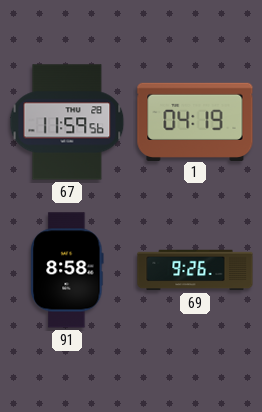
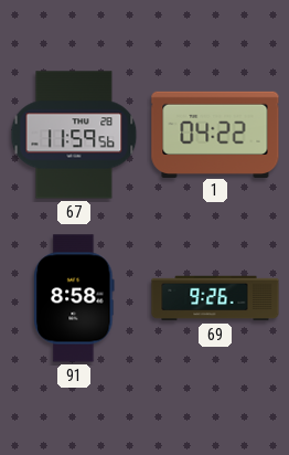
1: 04:19 -> 04:22 (215, 134)
